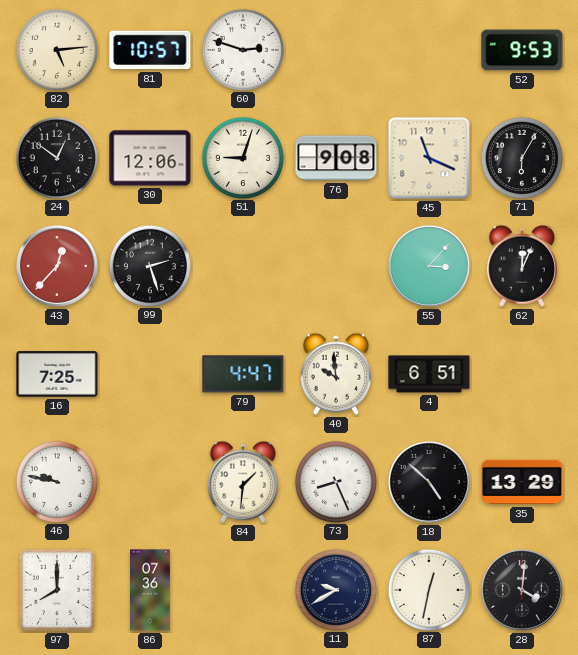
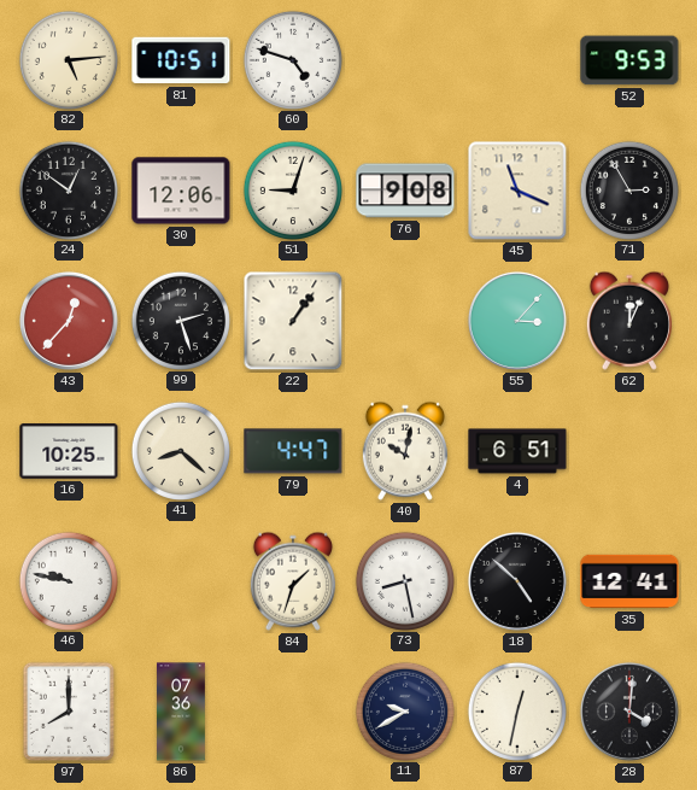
81: 10:57 -> 10:51 (181, 60)
60: 2:48 -> 4:48 (292, 59)
71: 6:05 -> 2:55 (628, 189)
22: none -> 1:06 (293, 321)
16: 7:25 -> 10:25 (69, 451)
41: none -> 8:22 (180, 450)
40: 9:59 -> 10:02 (405, 451)
84: 1:31 -> 1:33 (293, 581)
73: 8:26 -> 8:28 (404, 580)
35: 13:29 -> 12:41 (629, 581)
